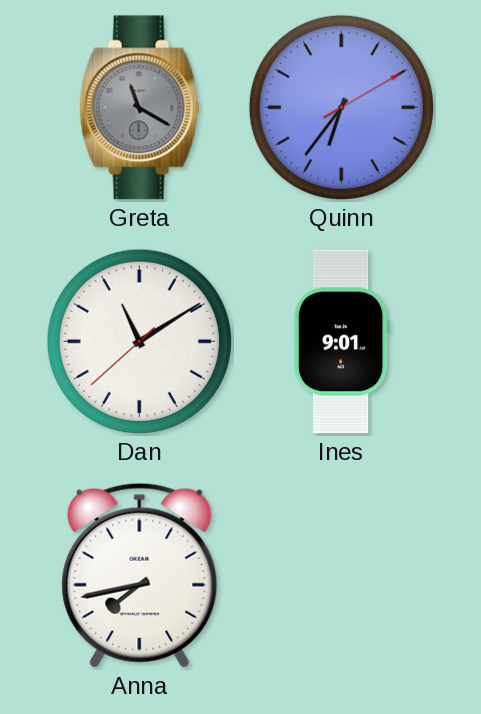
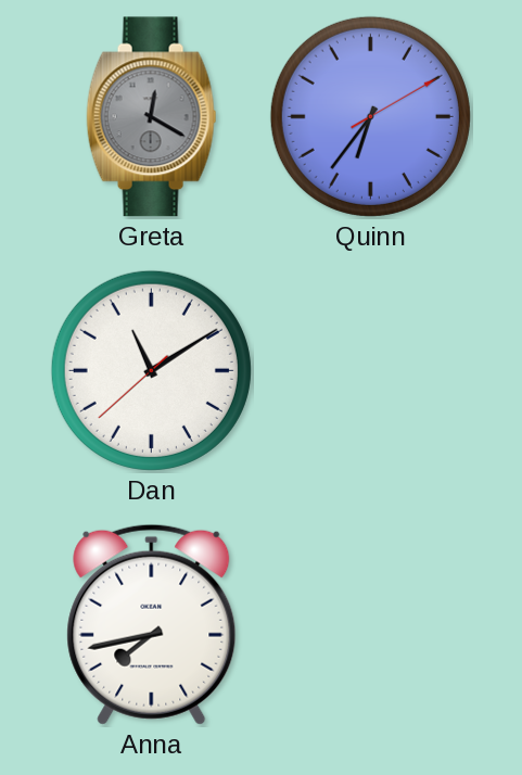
Greta: 11:20 -> 12:20 (152, 117)
Ines: 9:01 -> none (341, 342)
